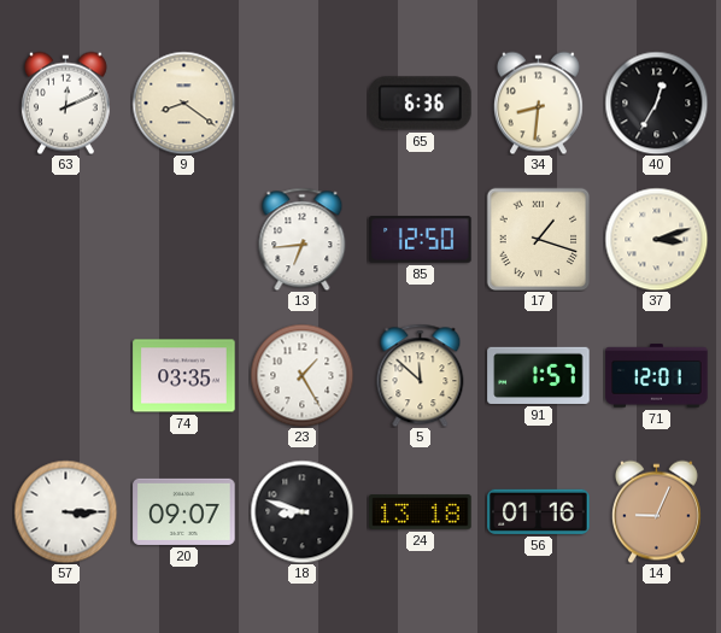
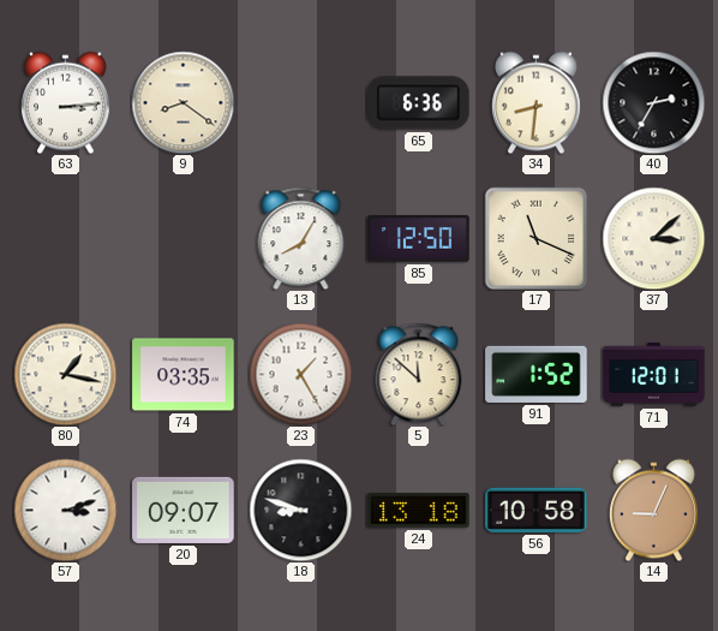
63: 12:11 -> 3:14 (65, 102)
40: 12:35 -> 2:35 (653, 102)
13: 6:44 -> 8:05 (301, 238)
17: 1:18 -> 11:19 (535, 238)
37: 3:12 -> 3:08 (653, 238)
80: none -> 1:17 (65, 374)
91: 1:57 -> 1:52 (537, 374)
57: 3:15 -> 3:12 (65, 510)
56: 01:16 -> 10:58 (537, 510)
